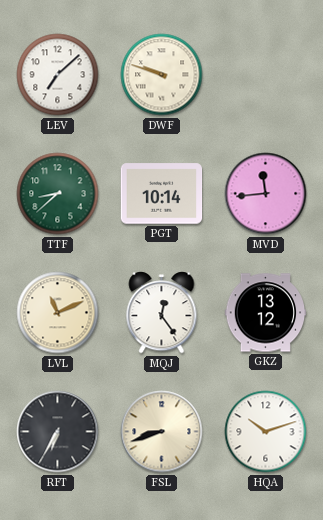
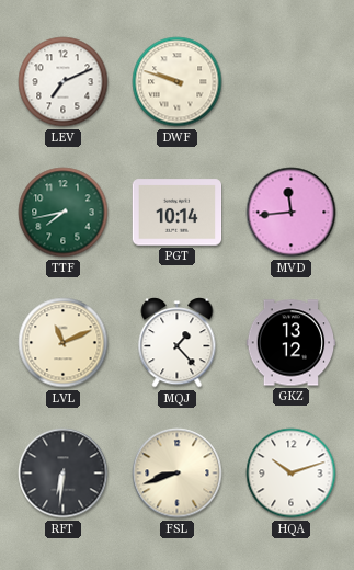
LEV: 7:08 -> 7:11 (64, 82)
TTF: 8:38 -> 7:43 (64, 213)
MQJ: 12:24 -> 1:23 (178, 343)
RFT: 6:35 -> 6:31 (64, 474)
